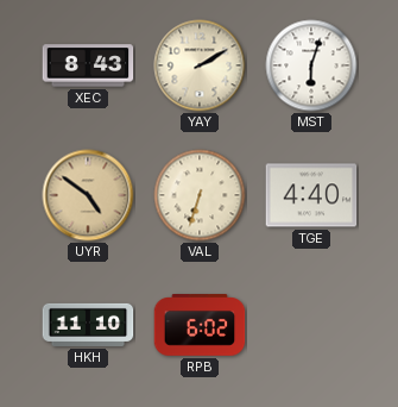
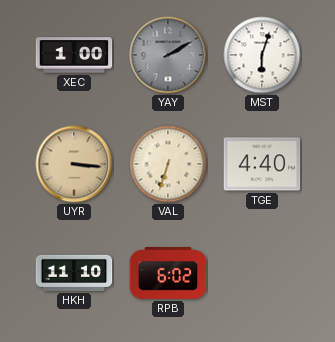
XEC: 8:43 -> 1:00 (74, 55)
YAY dial: cream -> grey (168, 55)
UYR: 4:51 -> 3:16 (74, 164)
